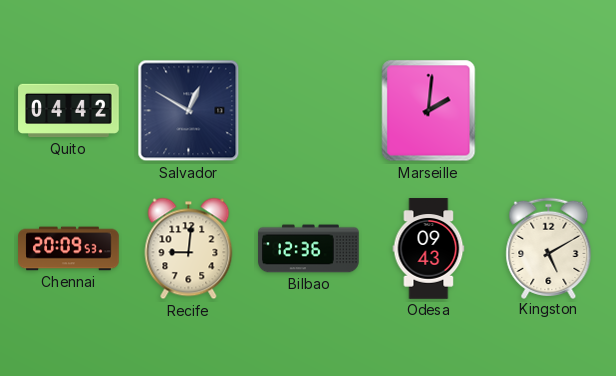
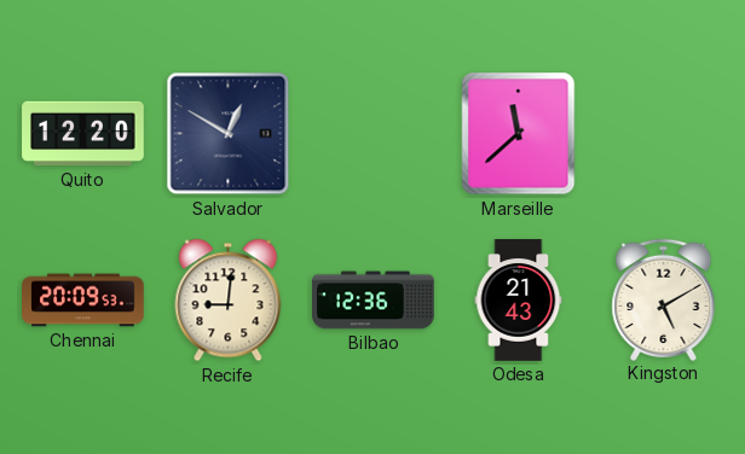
Quito: 04:42 -> 12:20 (83, 134)
Marseille: 2:01 -> 11:38 (519, 134)
Odesa: 09:43 -> 21:43 (519, 301)
